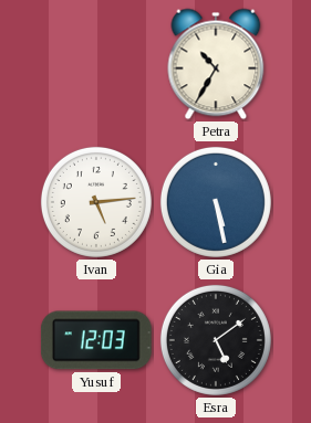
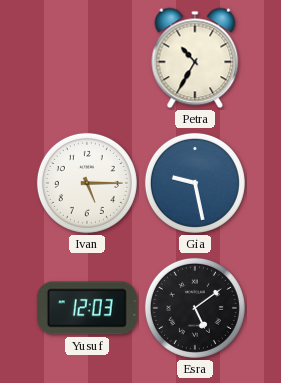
Ivan: 5:14 -> 5:15 (87, 183)
Gia: 5:28 -> 9:28 (195, 183)
